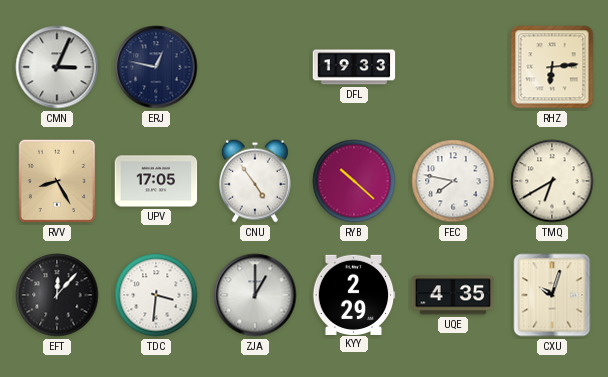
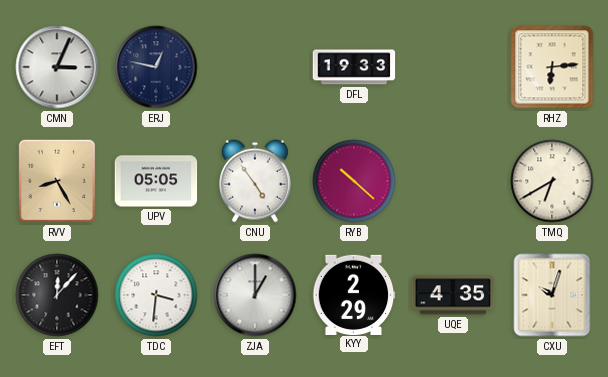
UPV: 17:05 -> 05:05 (156, 181)
FEC: 7:47 -> none (453, 181)
